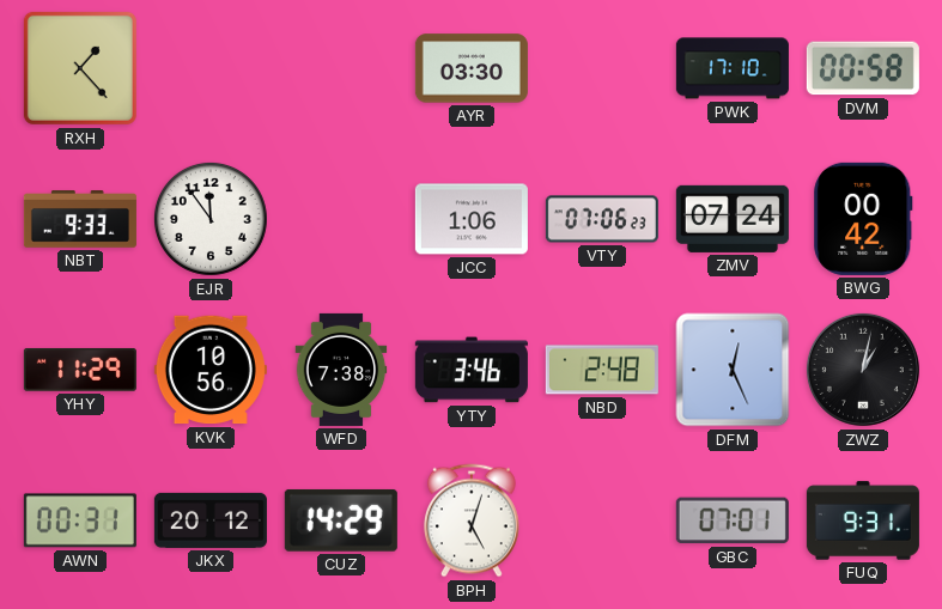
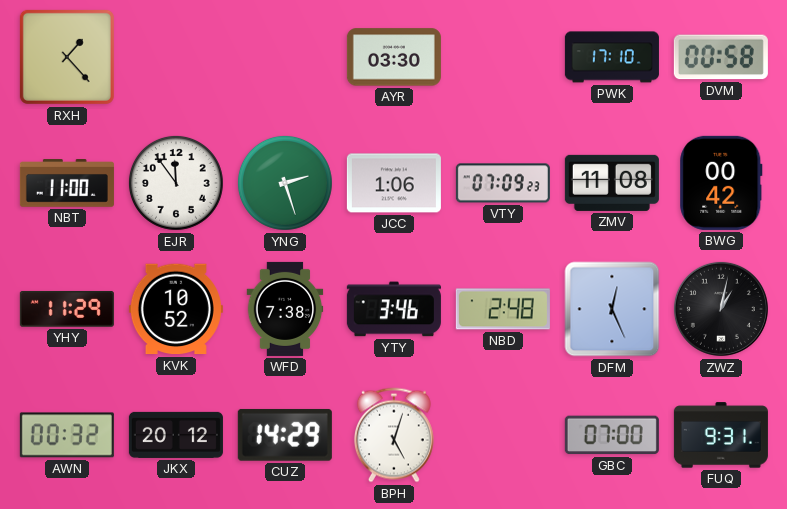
NBT: 9:33 -> 11:00 (67, 183)
YNG: none -> 2:27 (285, 183)
VTY: 07:06 -> 07:09 (503, 183)
ZMV: 07:24 -> 11:08 (612, 183)
KVK: 10:56 -> 10:52 (176, 309)
AWN: 00:31 -> 00:32 (67, 435)
GBC: 07:01 -> 07:00 (612, 435)
